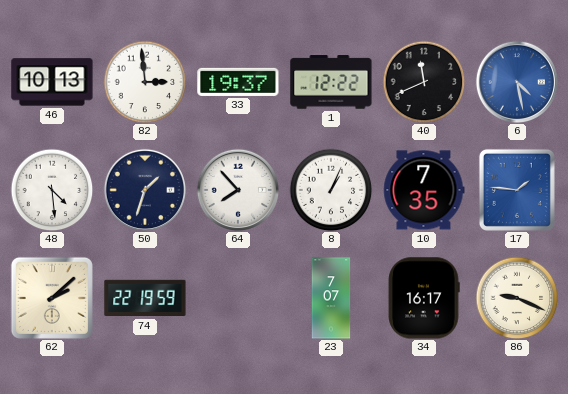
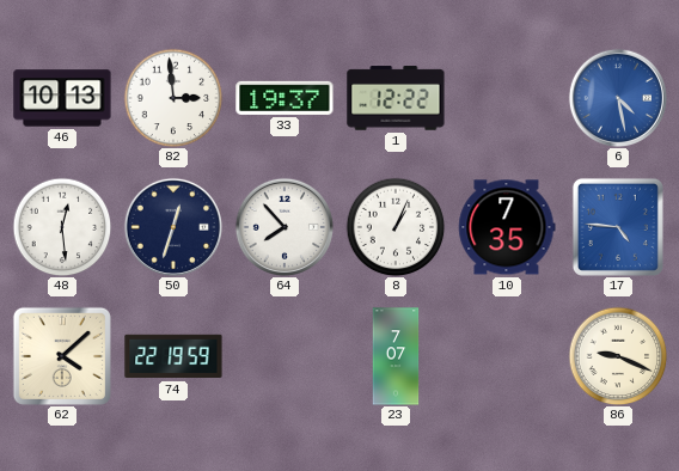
40: 11:41 -> none (424, 82)
48: 4:29 -> 12:29 (62, 227)
50: 1:33 -> 12:33 (172, 226)
17: 1:46 -> 4:46 (618, 227)
62: 2:08 -> 4:08 (62, 356)
34: 16:17 -> none (424, 298)
